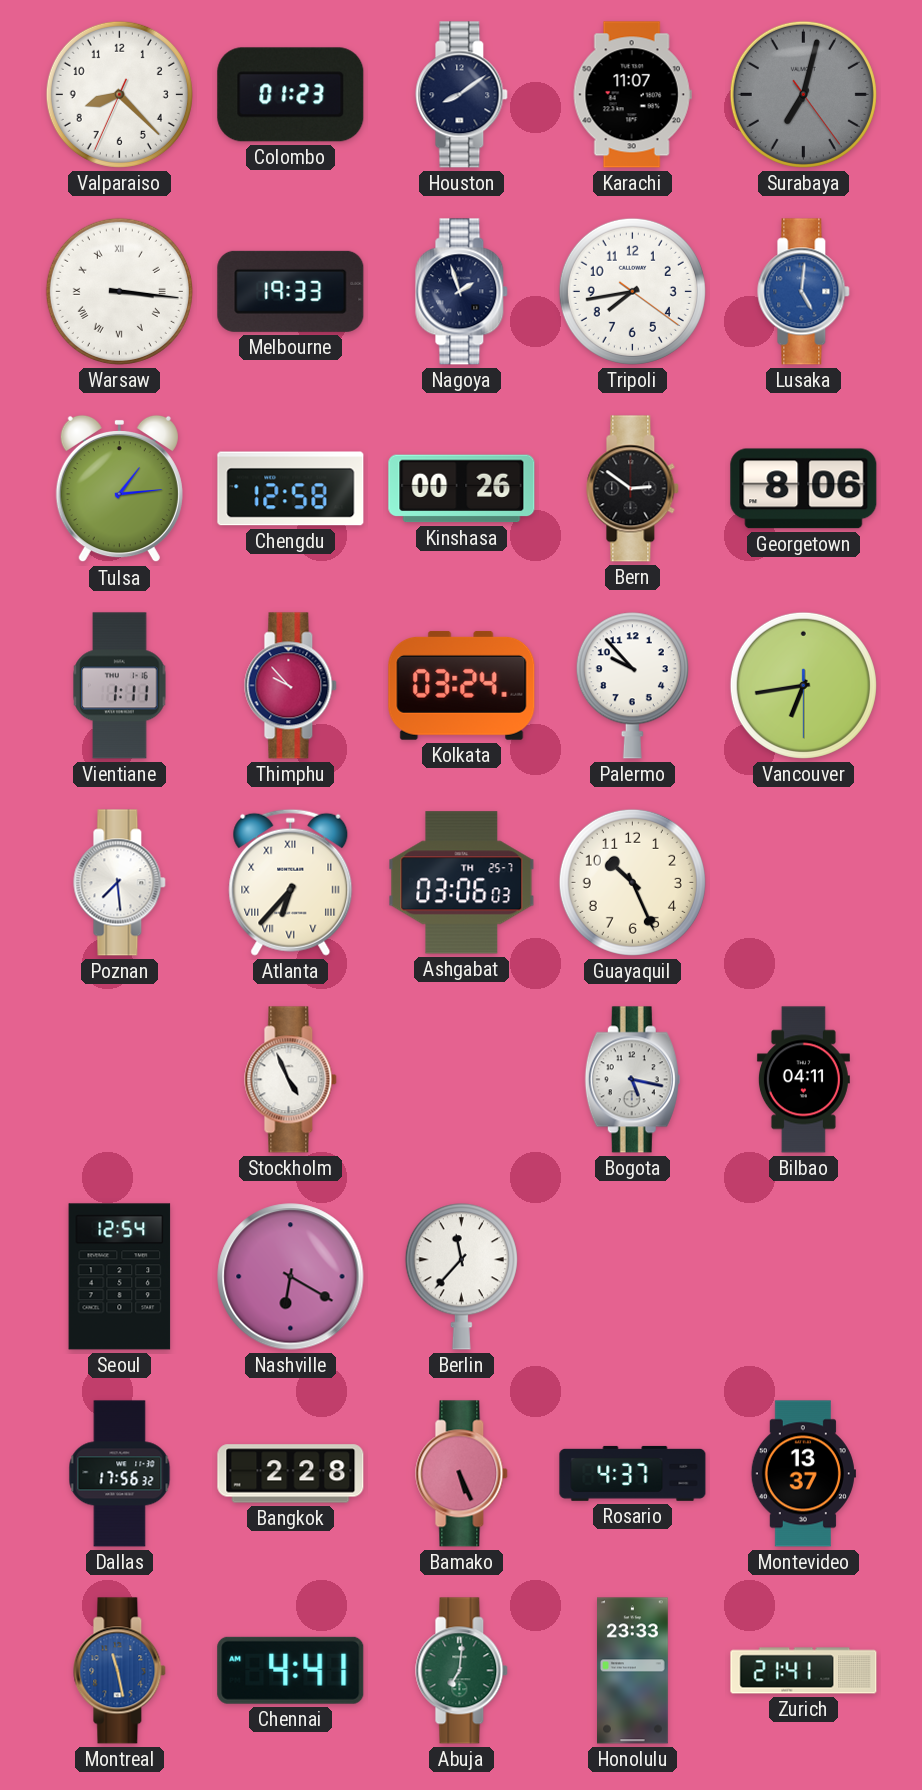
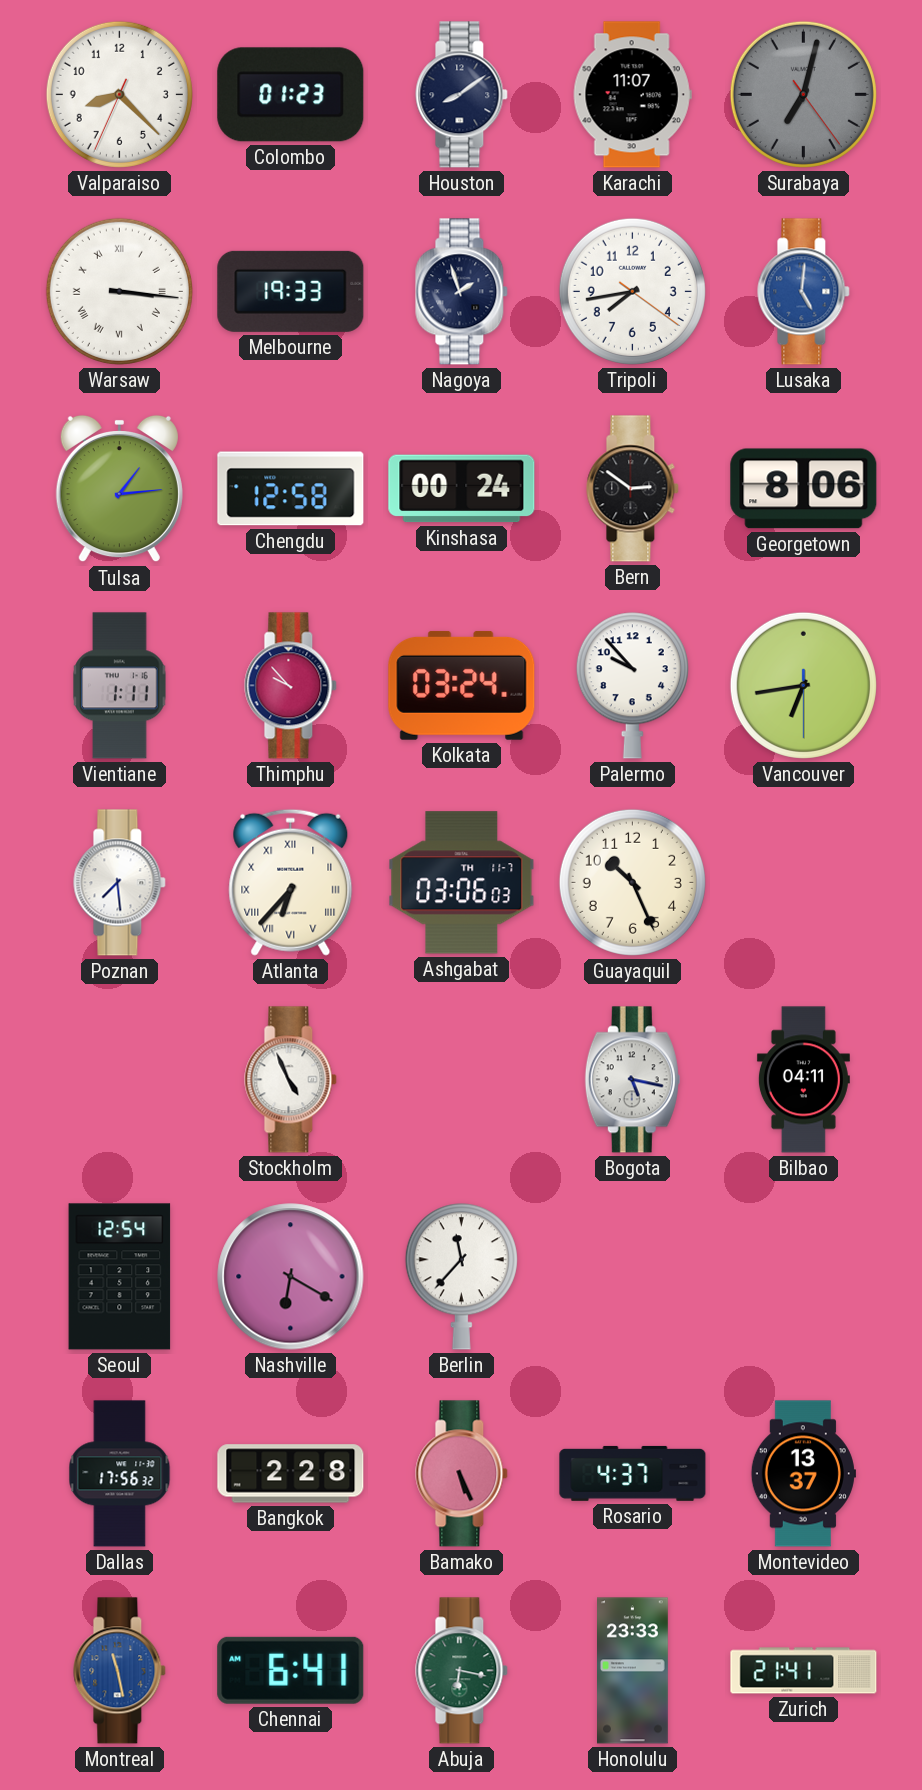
Kinshasa: 00:26 -> 00:24 (462, 489)
Ashgabat date: TH 25-7 -> TH 11-7 (462, 883)
Chennai: 4:41 -> 6:41 (291, 1670)
Abuja: 7:01 -> 6:17 (462, 1671)
